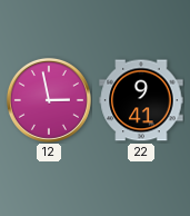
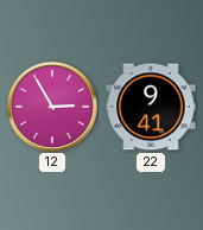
12: 2:58 -> 2:55 (52, 107)
